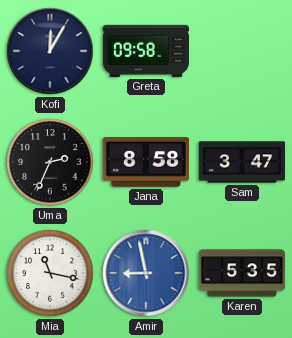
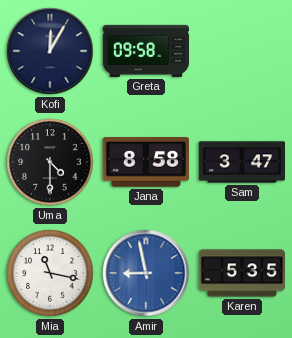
Uma: 2:34 -> 4:30 (50, 162)
